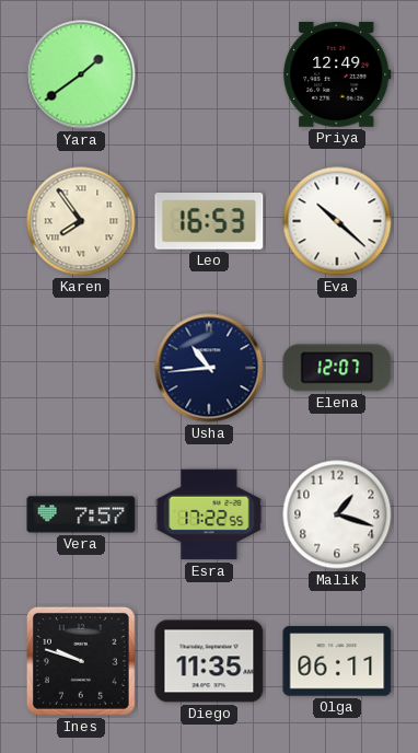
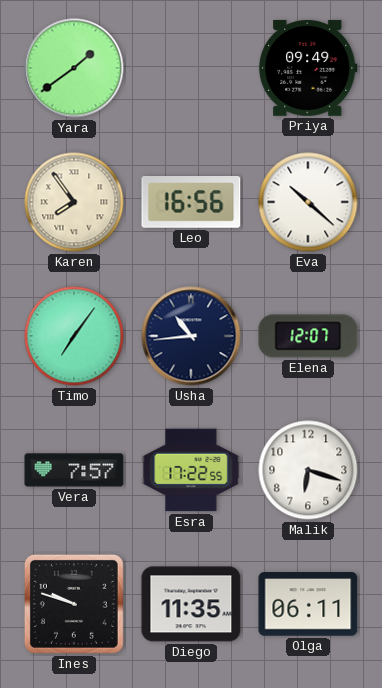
Priya: 12:49 -> 09:49 (308, 68)
Leo: 16:53 -> 16:56 (191, 203)
Timo: none -> 7:06 (74, 336)
Malik: 1:18 -> 6:18 (308, 470)
